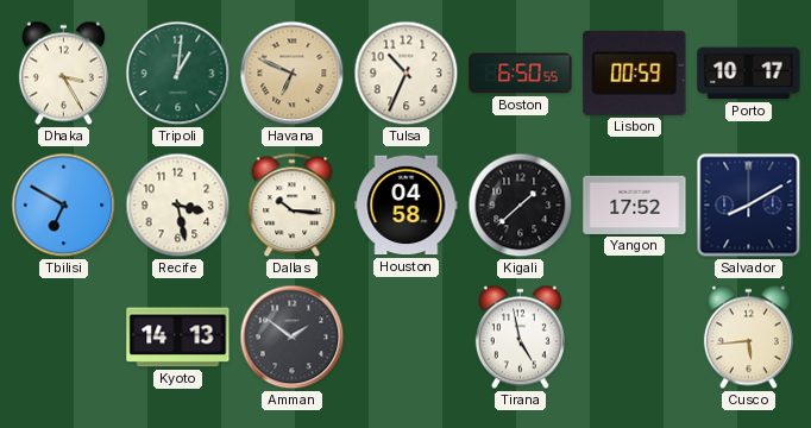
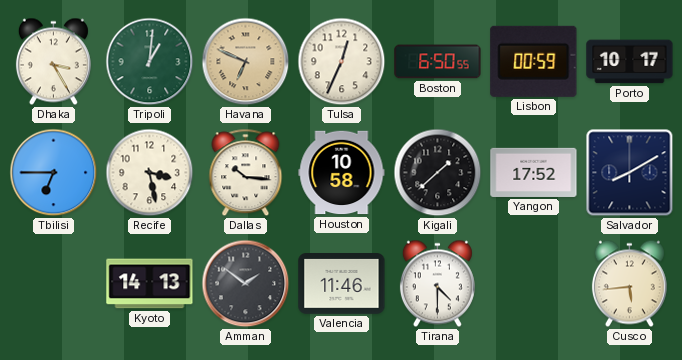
Tulsa: 10:34 -> 12:34 (342, 62)
Tbilisi: 6:50 -> 6:45 (54, 173)
Houston: 04:58 -> 10:58 (342, 173)
Valencia: none -> 11:46 (342, 284)
Tirana: 4:58 -> 4:30 (437, 284)
